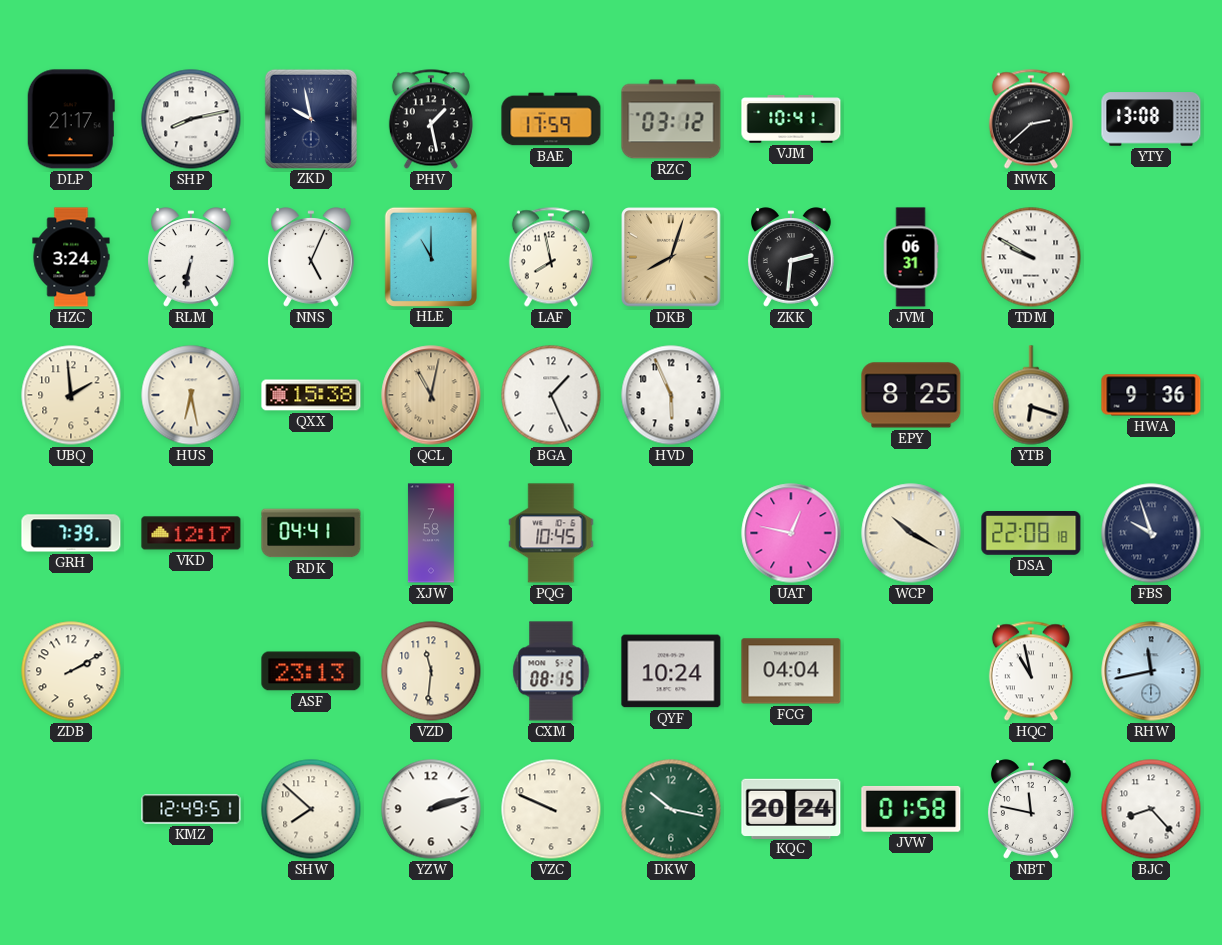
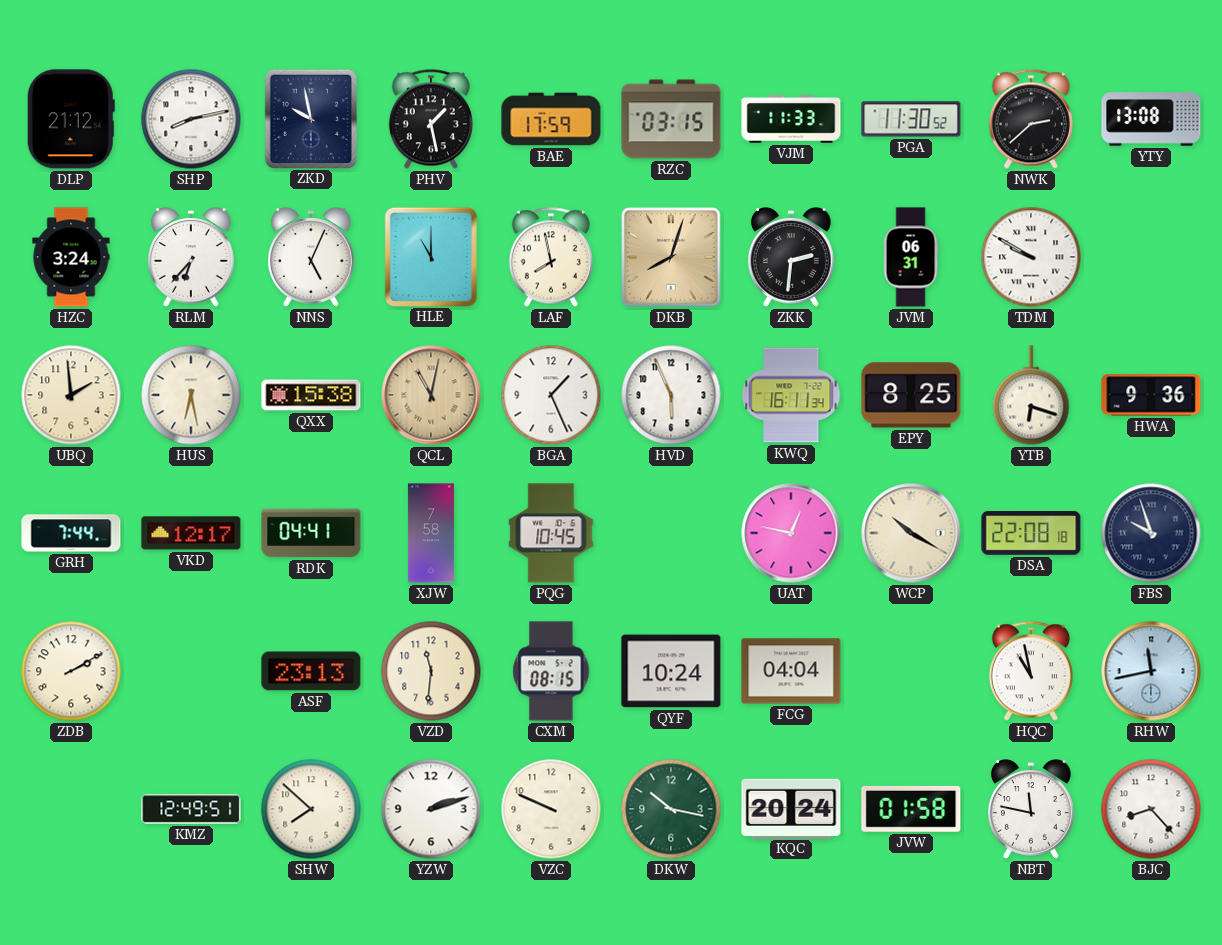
DLP: 21:17 -> 21:12 (71, 119)
RZC: 03:12 -> 03:15 (671, 119)
VJM: 10:41 -> 11:33 (791, 119)
PGA: none -> 11:30 (911, 119)
RLM: 6:32 -> 6:37 (191, 257)
KWQ: none -> 16:11 (791, 395)
GRH: 7:39 -> 7:44 (71, 533)
